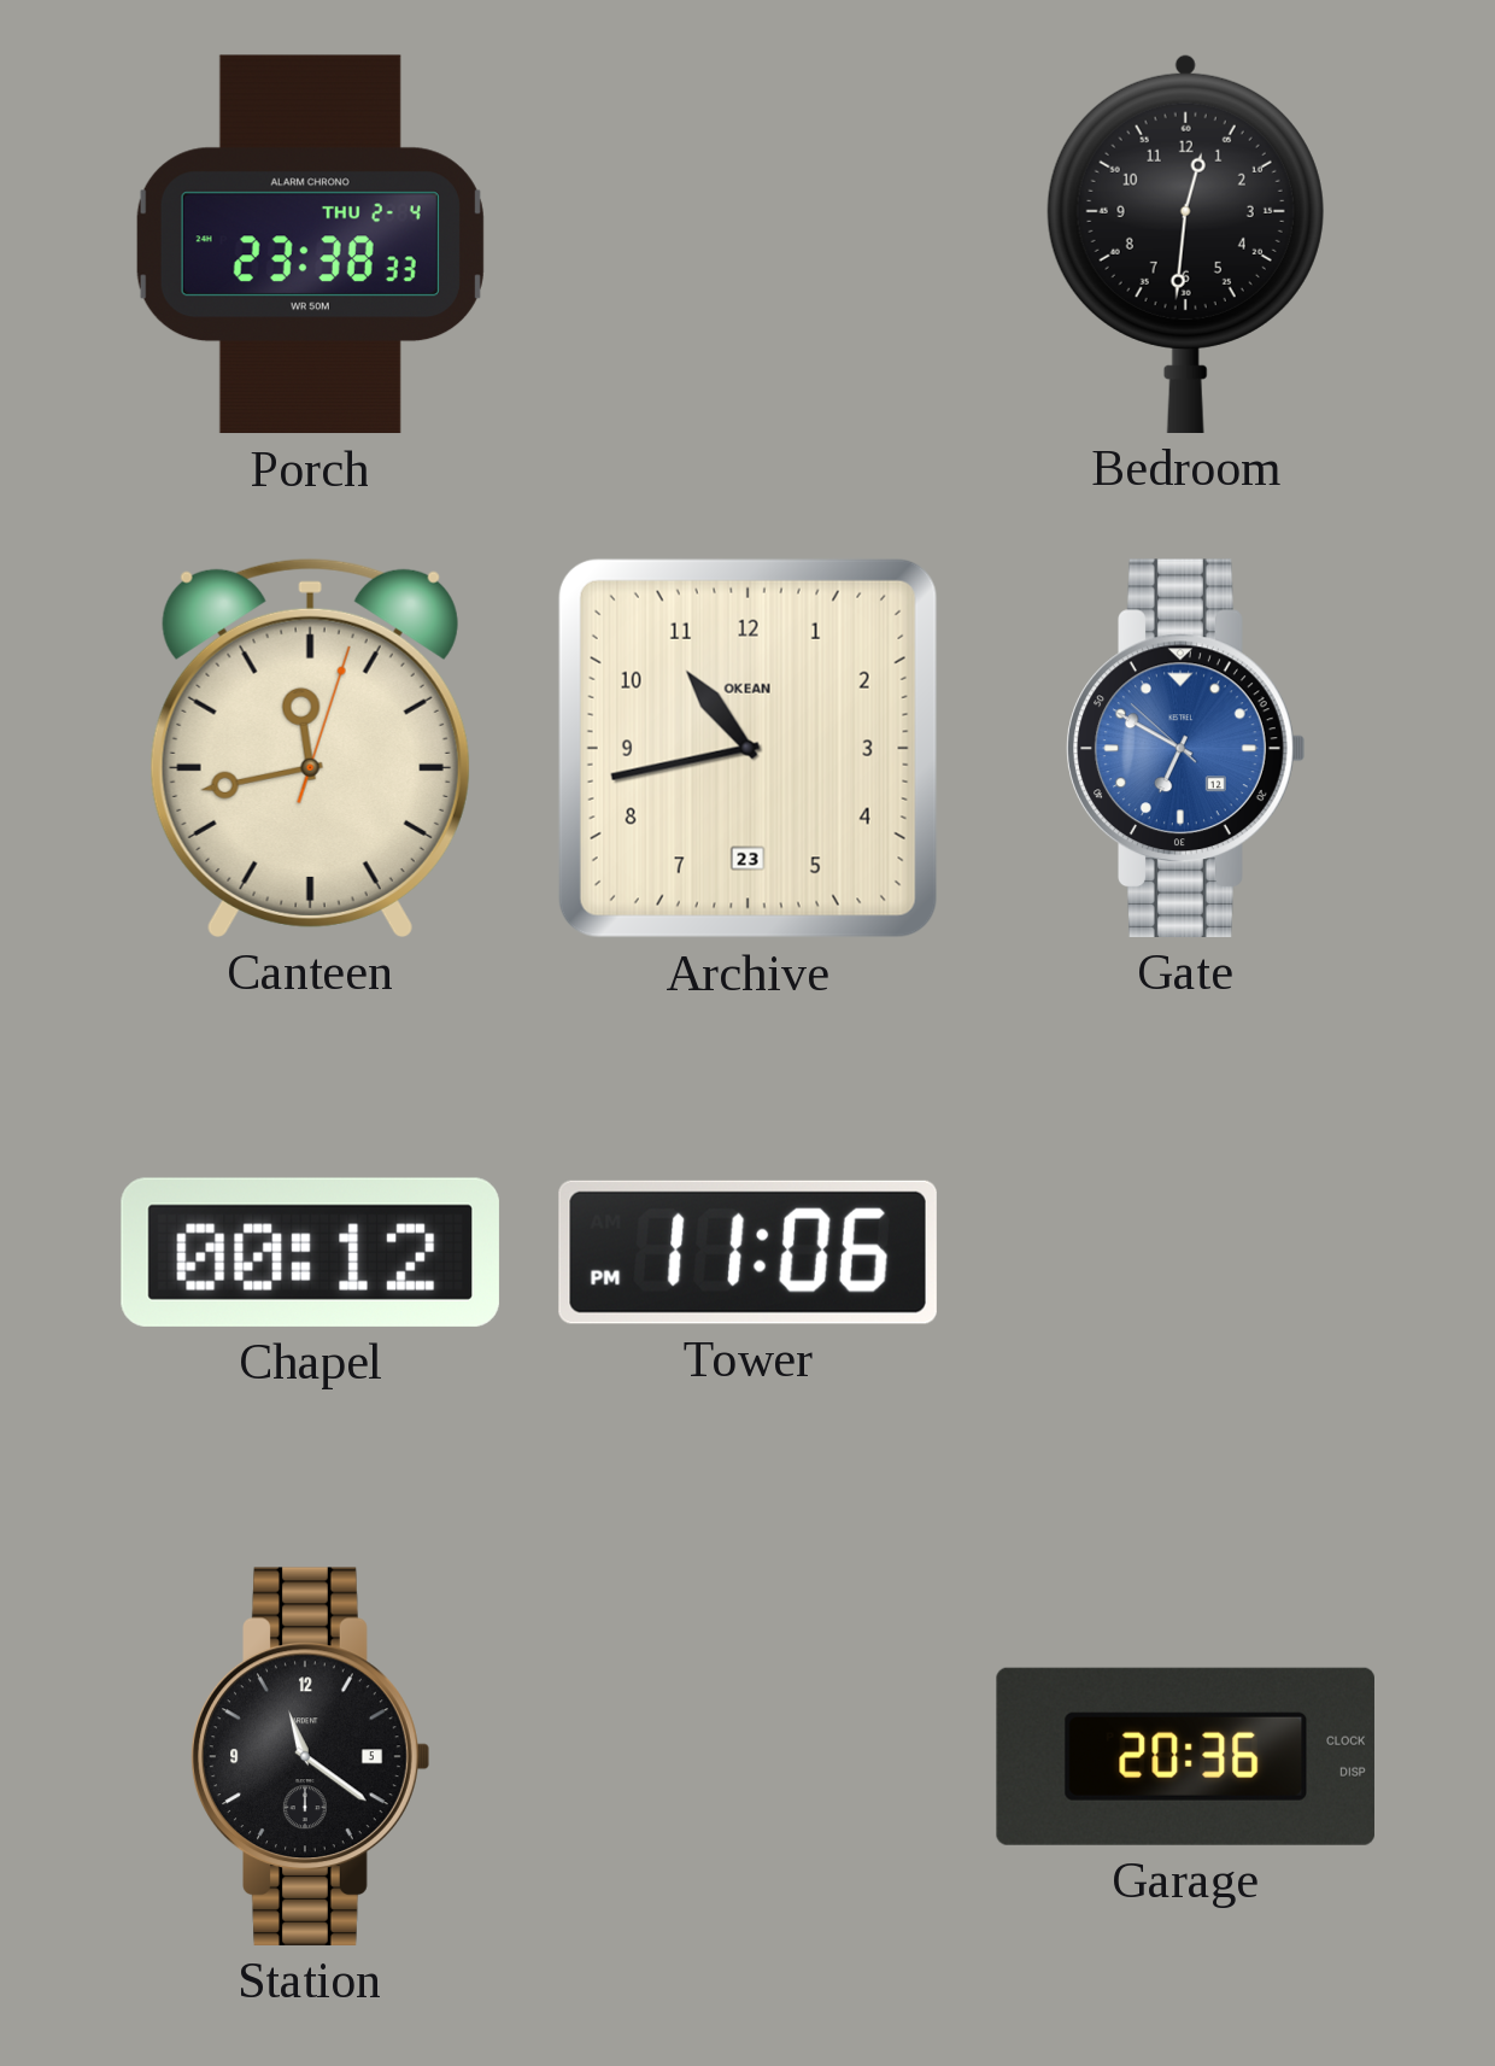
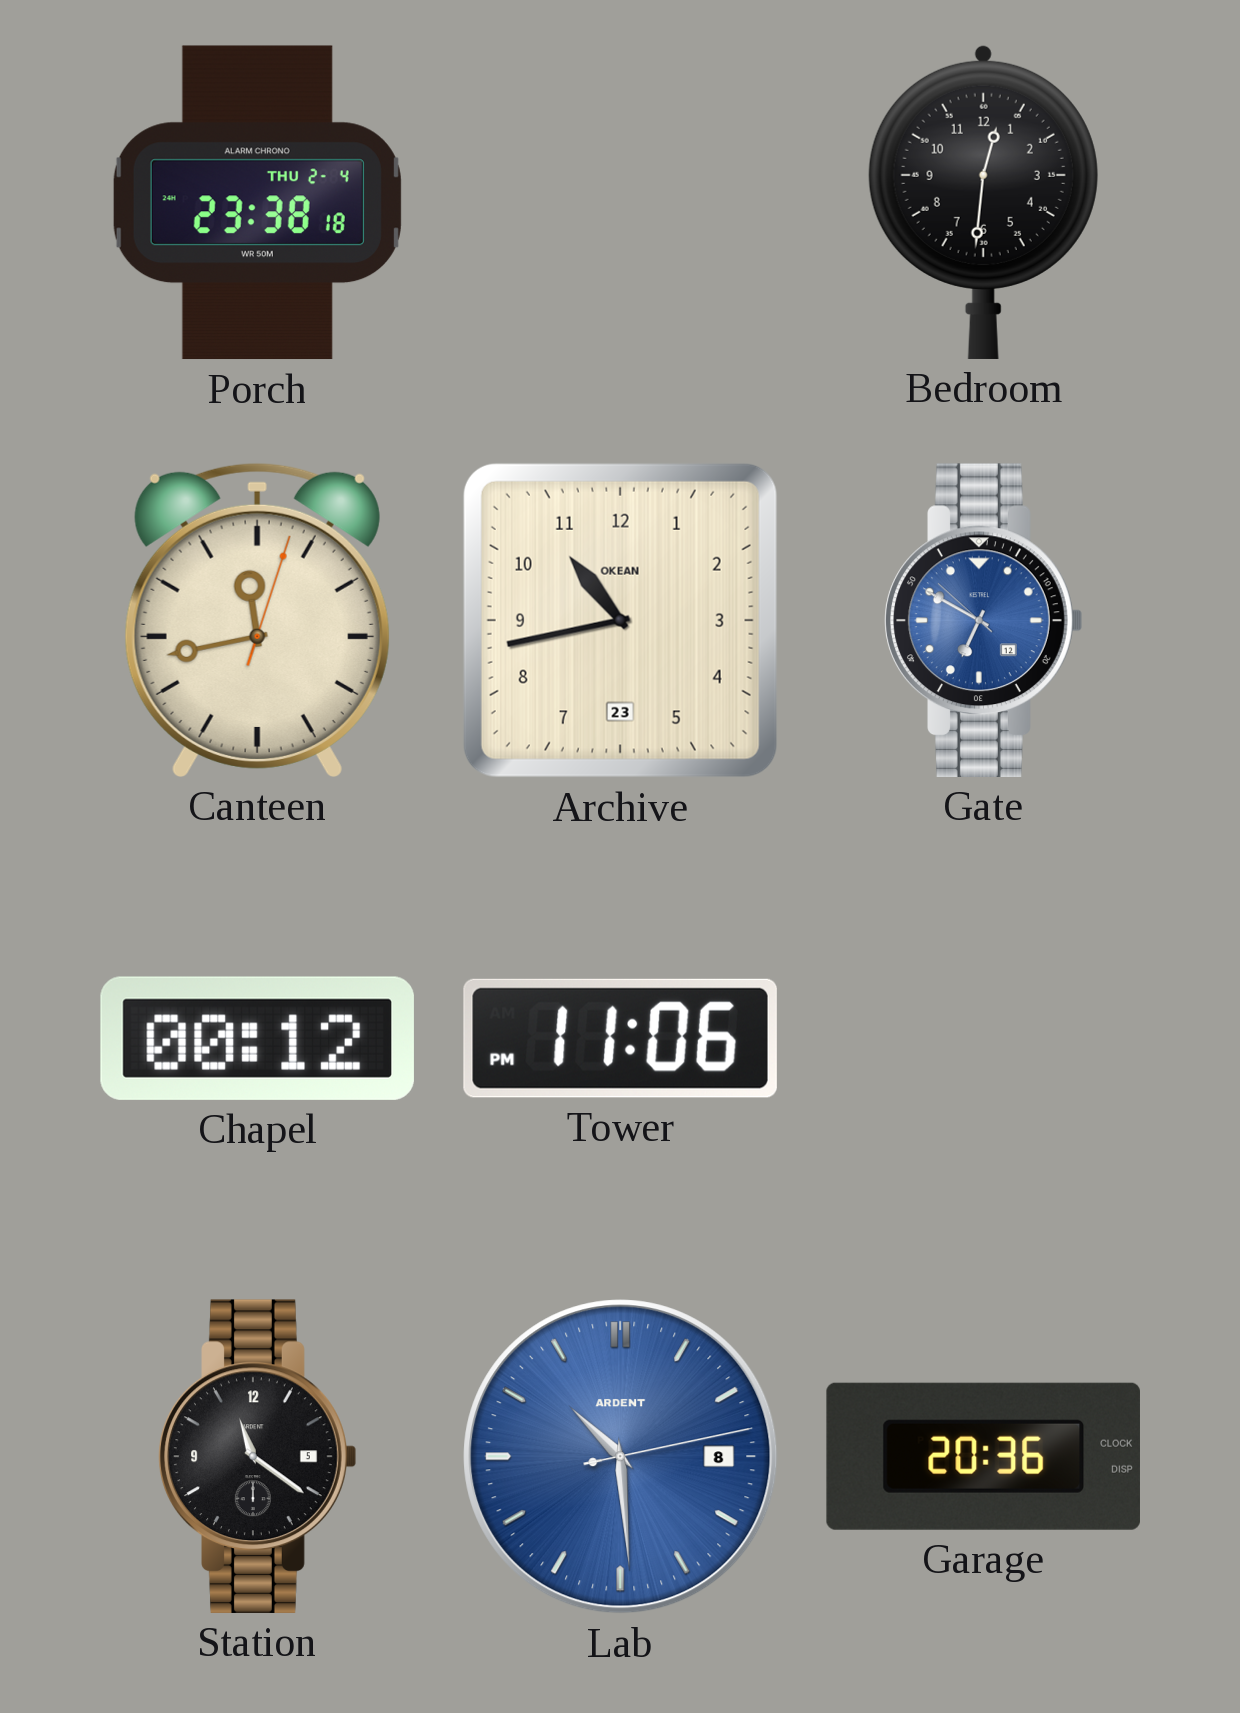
Porch: 23:38:33 -> 23:38:18 (257, 203)
Lab: none -> 10:29 (621, 1457)
